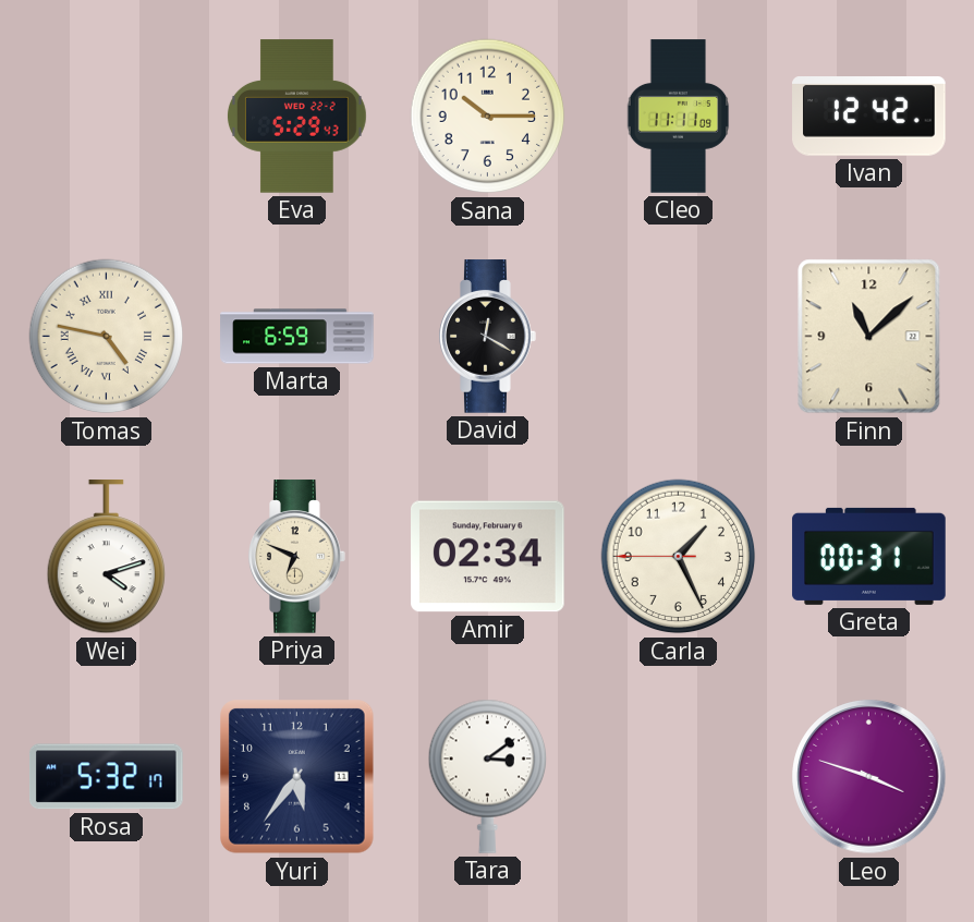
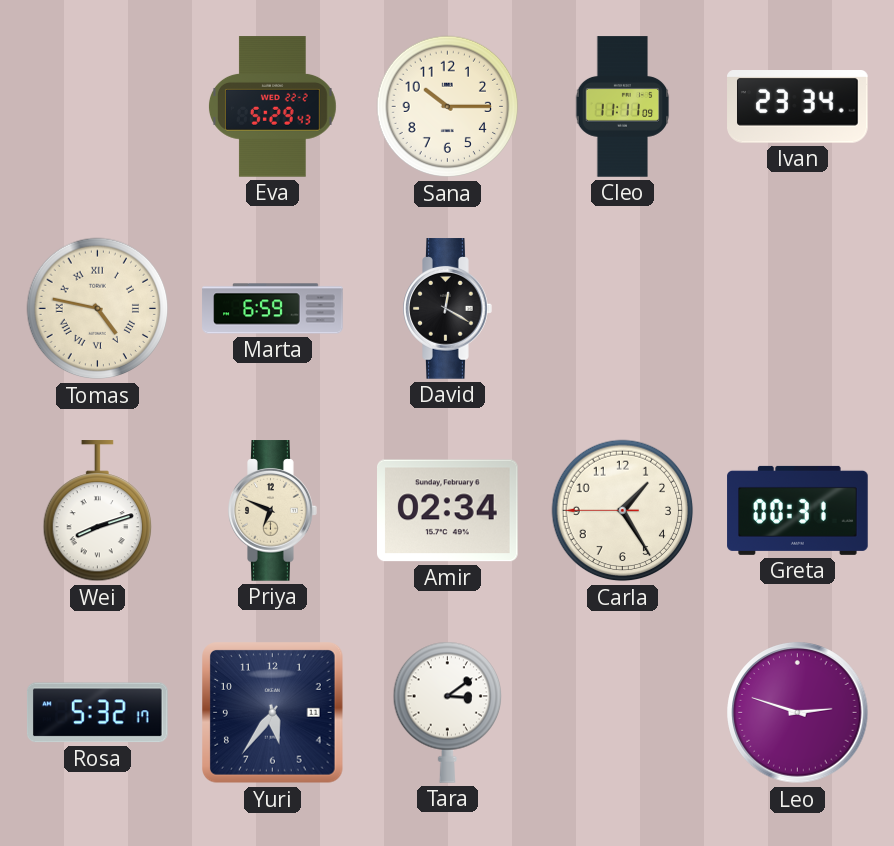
Ivan: 12:42 -> 23:34 (798, 107)
Finn: 11:08 -> none (869, 337)
Wei: 4:12 -> 8:12 (97, 511)
Carla: 1:25 -> 1:24 (623, 511)
Leo: 3:48 -> 2:48 (798, 713)
